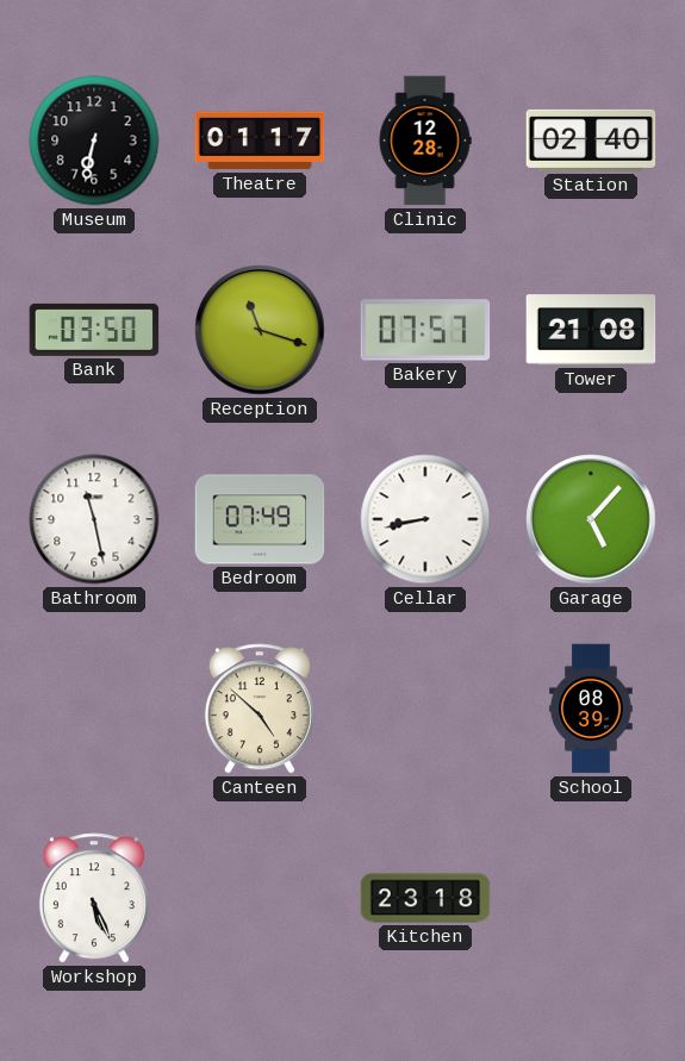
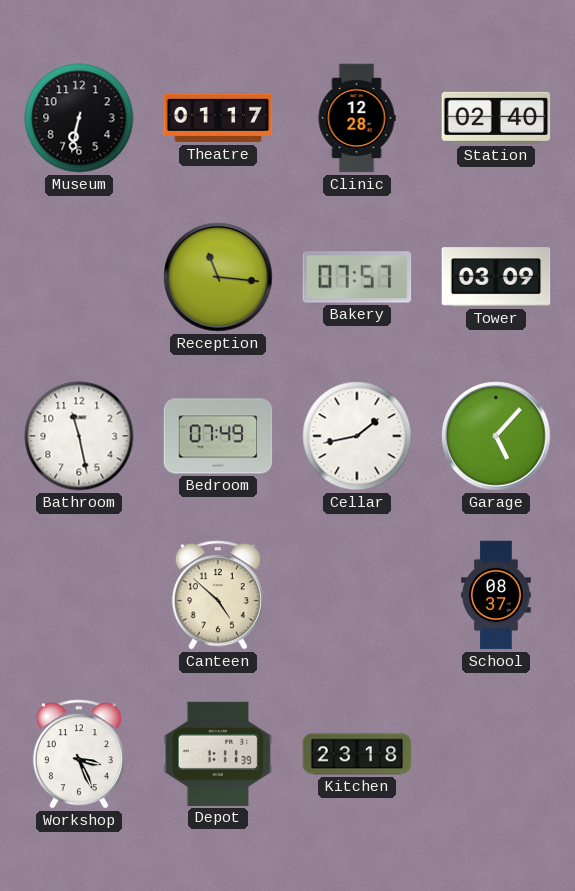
Bank: 03:50 -> none (94, 330)
Reception: 11:18 -> 11:16 (218, 277)
Tower: 21:08 -> 03:09 (496, 277)
Cellar: 8:43 -> 1:43 (357, 436)
School: 08:39 -> 08:37 (496, 595)
Workshop: 5:26 -> 3:26 (79, 754)
Depot: none -> 1:11 (218, 754)
